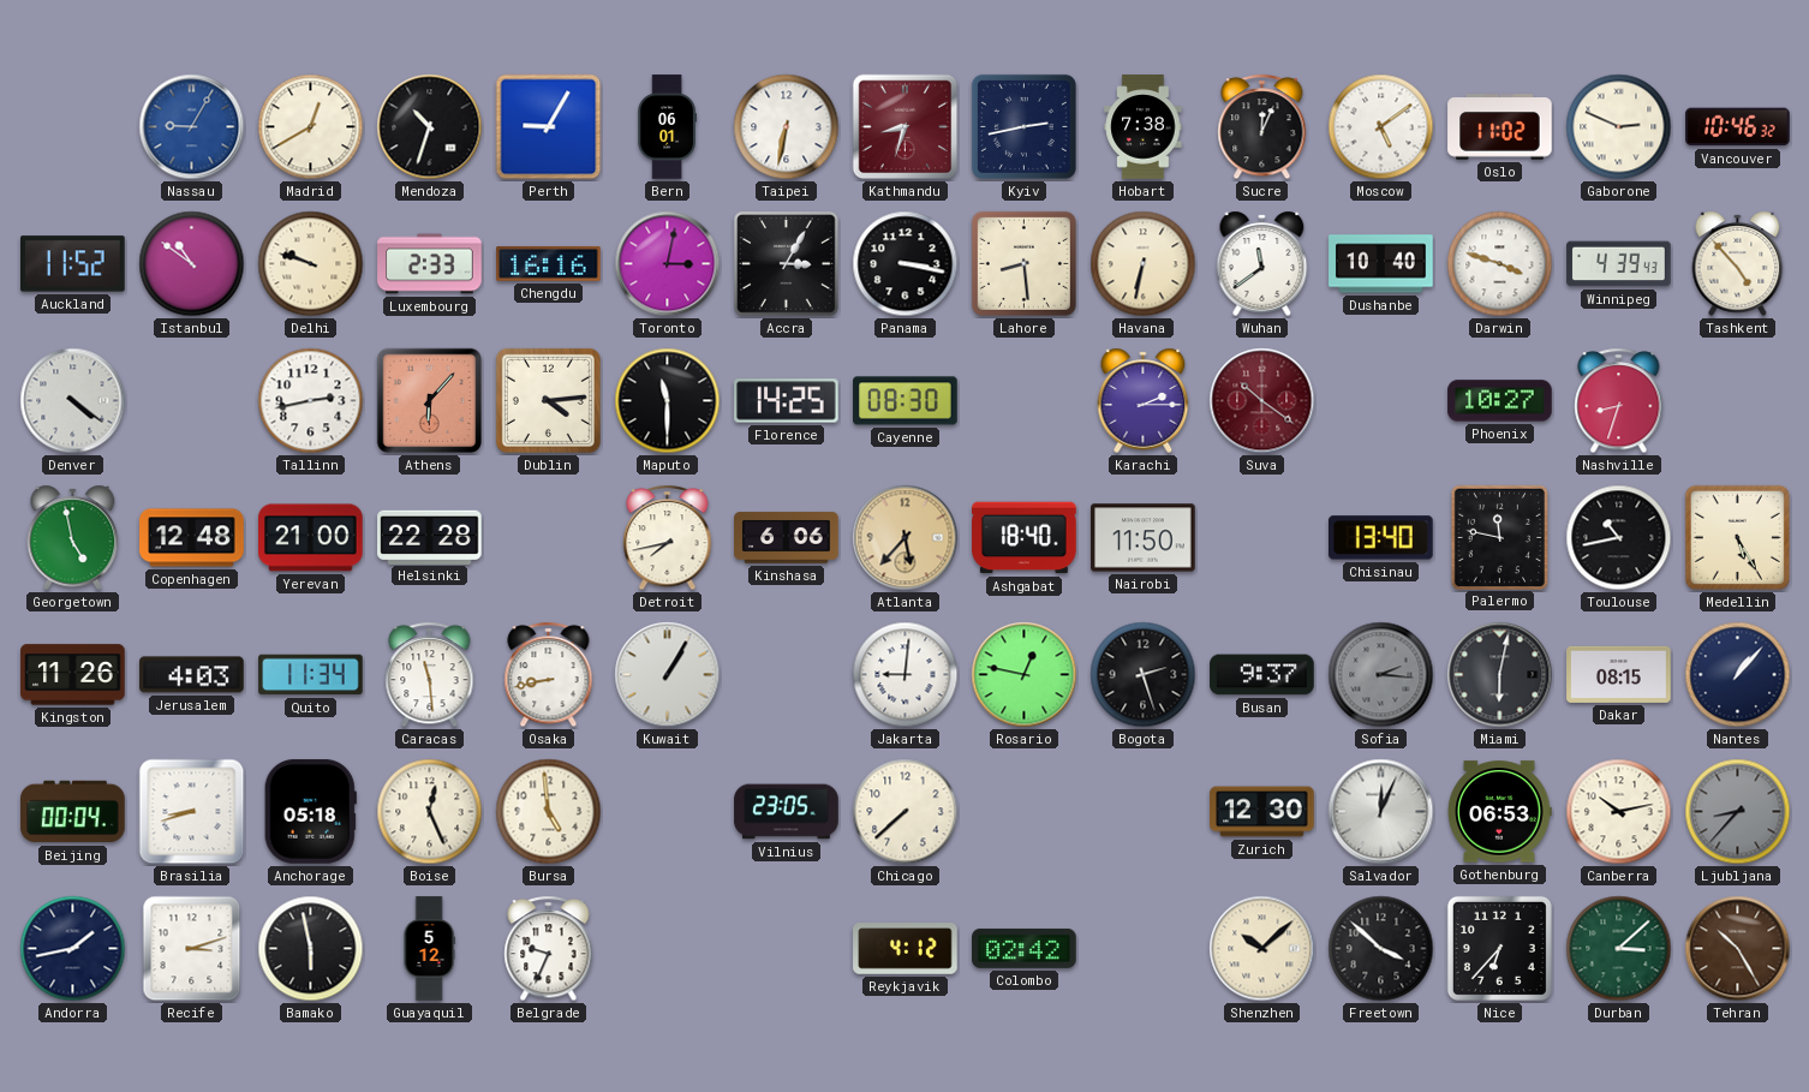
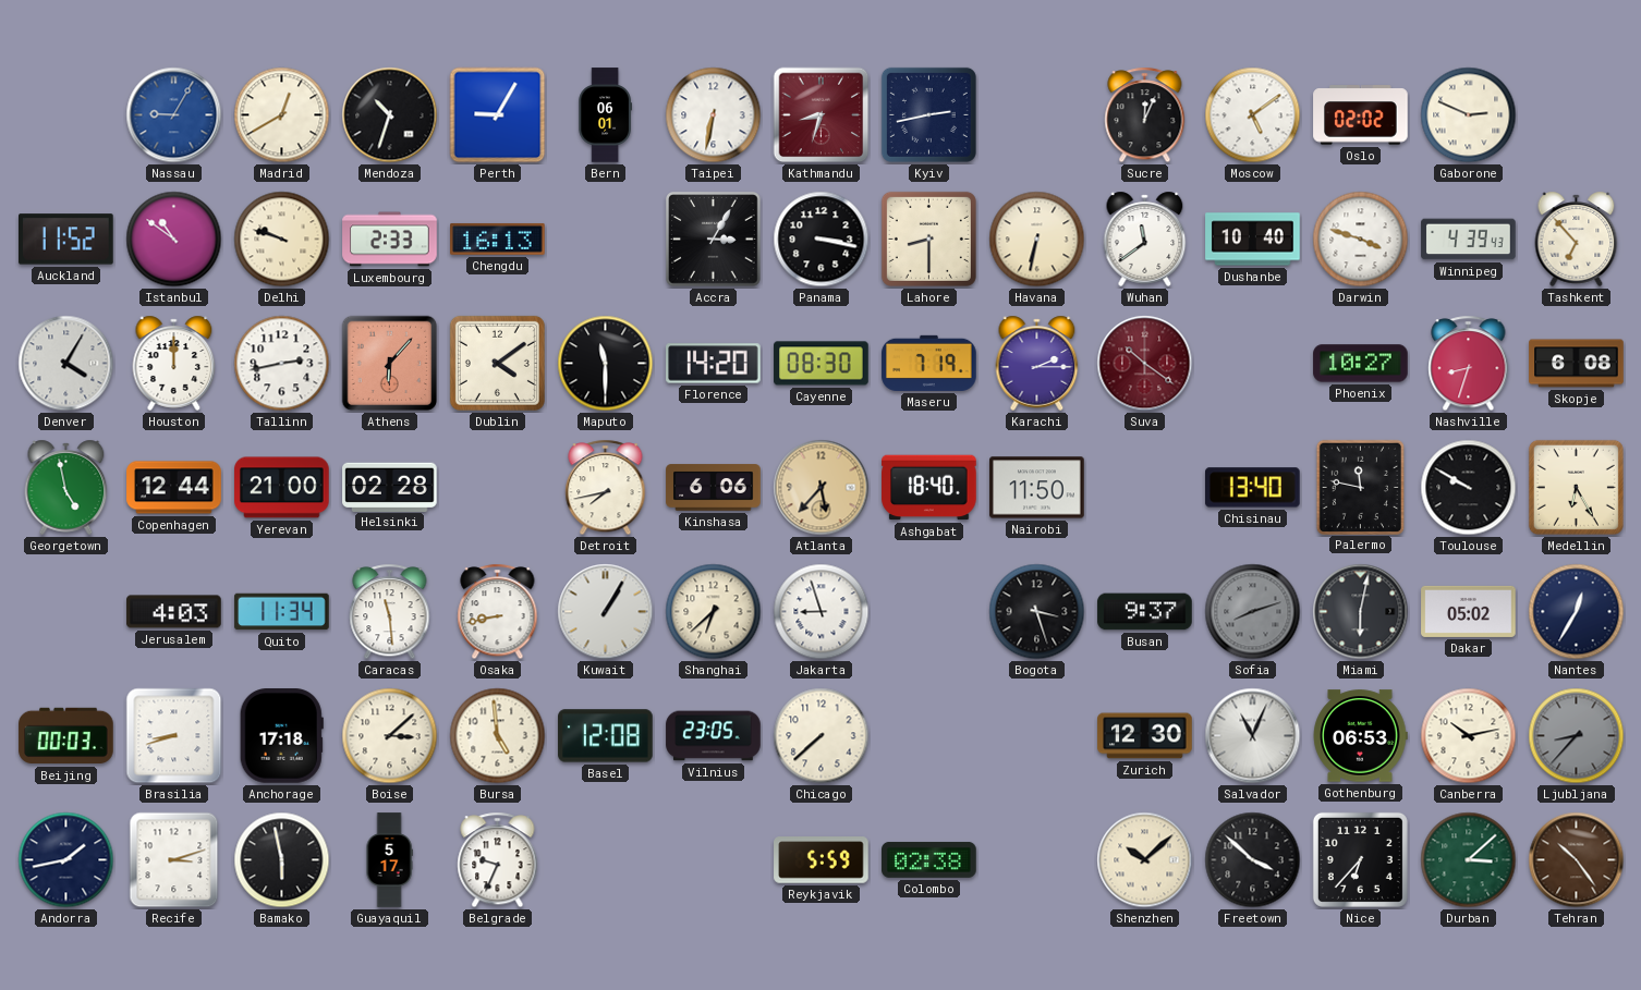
Hobart: 7:38 -> none (1144, 127)
Oslo: 11:02 -> 02:02 (1361, 115)
Vancouver: 10:46 -> none (1738, 127)
Chengdu: 16:16 -> 16:13 (498, 239)
Toronto: 3:02 -> none (668, 264)
Lahore: 8:29 -> 8:30 (928, 239)
Tashkent: 4:53 -> 6:53 (1577, 239)
Denver: 4:21 -> 4:05 (66, 364)
Houston: none -> 12:00 (174, 363)
Dublin: 4:14 -> 4:09 (497, 363)
Florence: 14:25 -> 14:20 (714, 364)
Maseru: none -> 7:19 (929, 363)
Skopje: none -> 6:08 (1577, 364)
Copenhagen: 12:48 -> 12:44 (174, 488)
Helsinki: 22:28 -> 02:28 (390, 487)
Toulouse: 10:43 -> 9:50 (1469, 488)
Medellin: 5:25 -> 6:25 (1576, 487)
Kingston: 11:26 -> none (73, 675)
Shanghai: none -> 6:38 (714, 612)
Jakarta: 9:01 -> 8:57 (822, 612)
Rosario: 12:47 -> none (1025, 675)
Bogota: 2:27 -> 3:27 (1037, 612)
Sofia: 2:16 -> 8:12 (1253, 612)
Dakar: 08:15 -> 05:02 (1469, 611)
Nantes: 1:07 -> 12:35 (1577, 612)
Beijing: 00:04 -> 00:03 (66, 736)
Anchorage: 05:18 -> 17:18 (281, 736)
Boise: 12:26 -> 3:08 (390, 736)
Basel: none -> 12:08 (606, 736)
Salvador: 12:04 -> 11:04 (1253, 736)
Guayaquil: 5:12 -> 5:17 (389, 860)
Reykjavik: 4:12 -> 5:59 (822, 860)
Colombo: 02:42 -> 02:38 (929, 859)
Tehran: 10:25 -> 10:24 (1577, 860)
